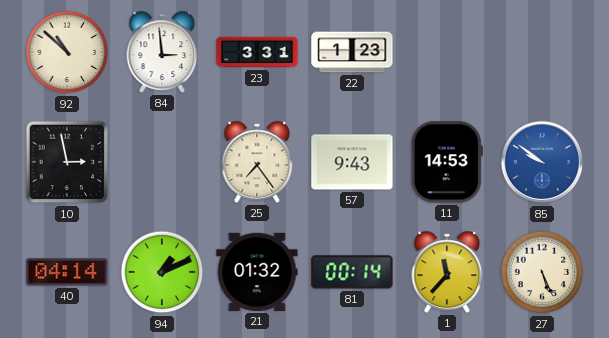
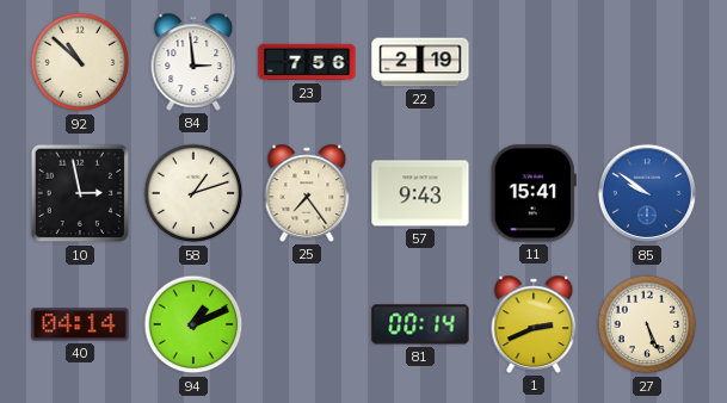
23: 3:31 -> 7:56 (307, 62)
22: 1:23 -> 2:19 (420, 62)
58: none -> 1:12 (193, 193)
11: 14:53 -> 15:41 (534, 193)
21: 01:32 -> none (257, 272)
1: 11:37 -> 2:41 (534, 324)
